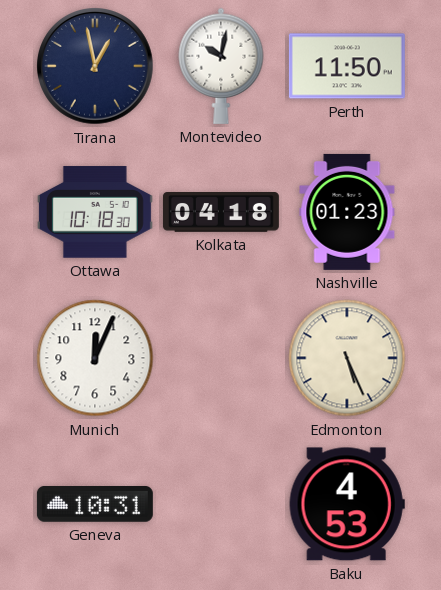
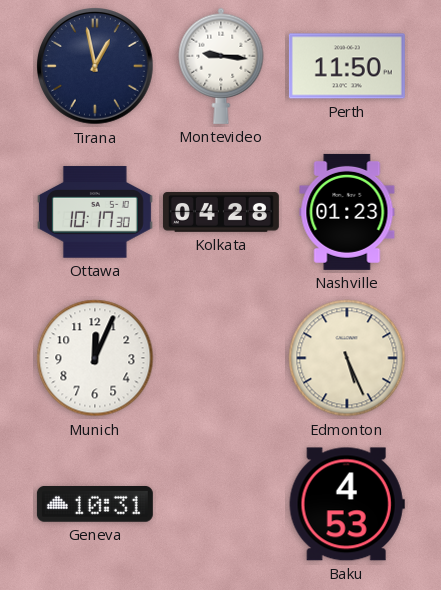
Montevideo: 10:02 -> 9:16 (221, 66)
Ottawa: 10:18 -> 10:17 (95, 212)
Kolkata: 04:18 -> 04:28 (221, 212)
